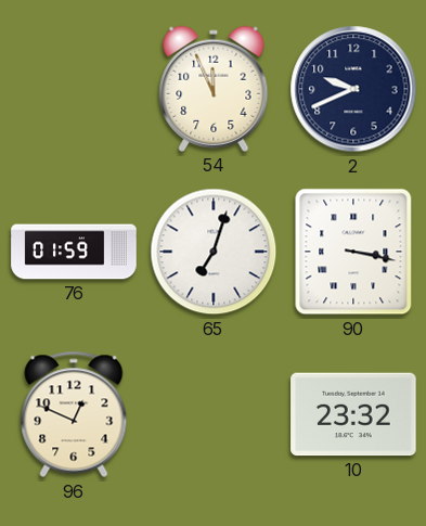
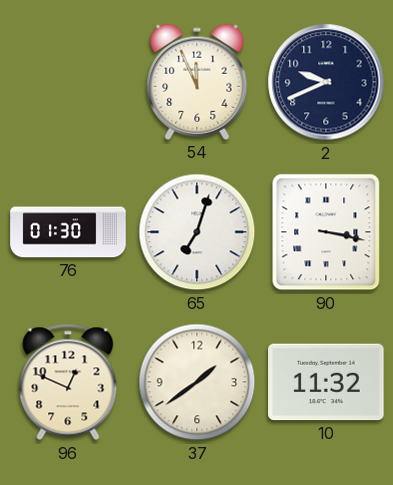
76: 01:59 -> 01:30 (68, 232)
37: none -> 1:39 (197, 382)
10: 23:32 -> 11:32 (326, 382)
